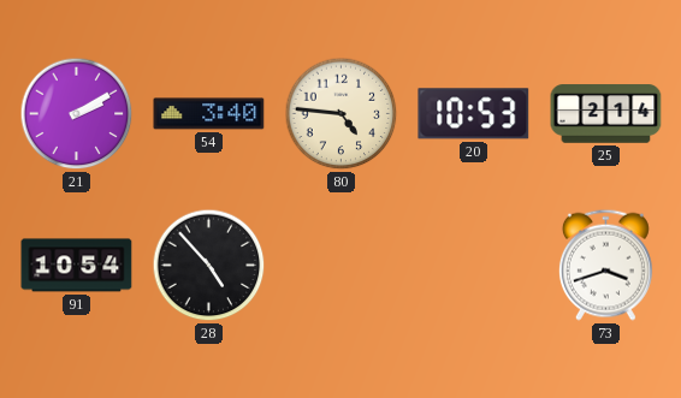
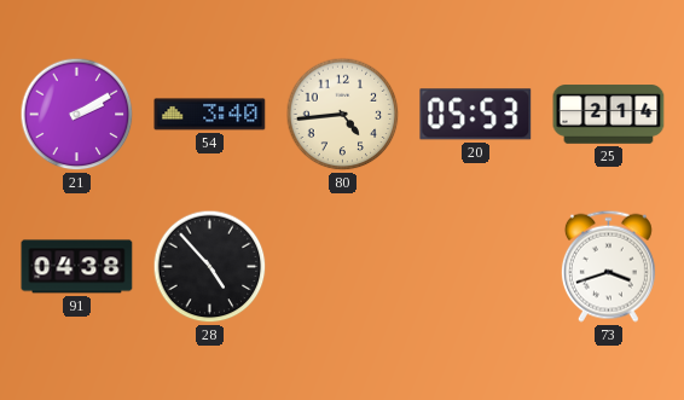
80: 4:46 -> 4:44 (343, 115)
20: 10:53 -> 05:53 (476, 115)
91: 10:54 -> 04:38 (77, 267)
